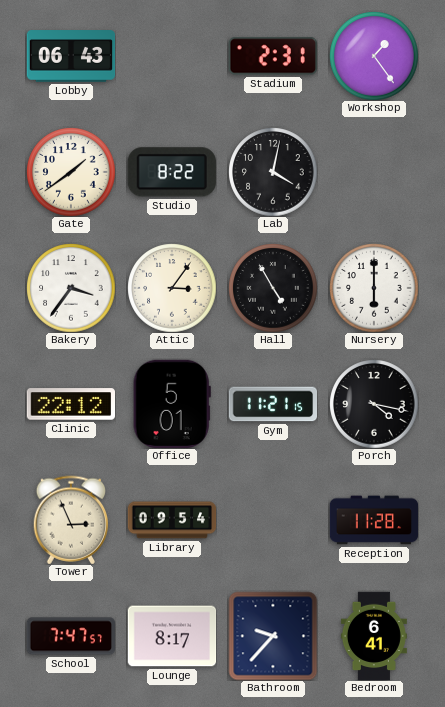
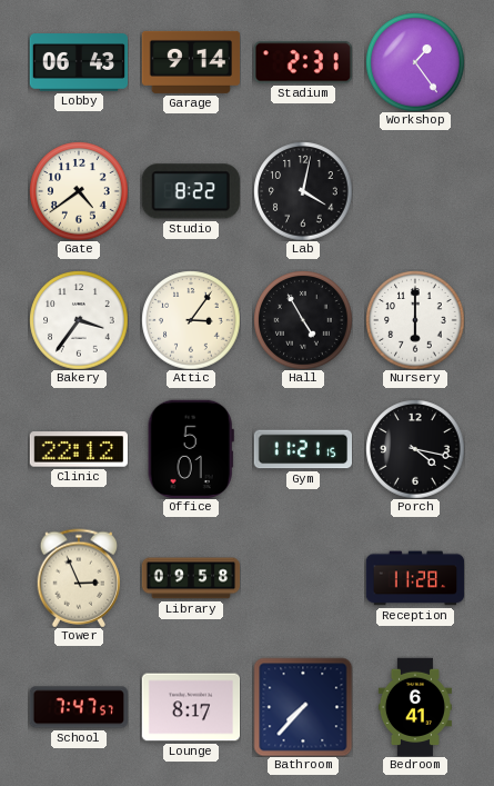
Garage: none -> 9:14 (191, 62)
Gate: 1:39 -> 4:39 (79, 191)
Library: 09:54 -> 09:58 (191, 578)
Bathroom: 9:37 -> 7:37 (303, 707)
